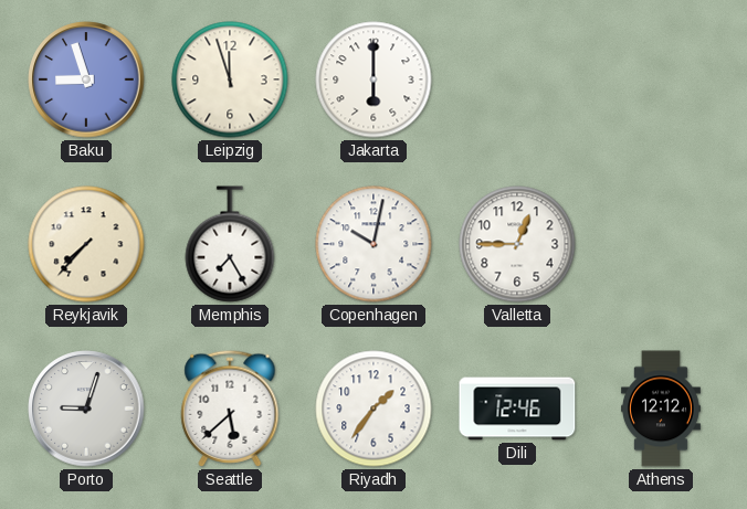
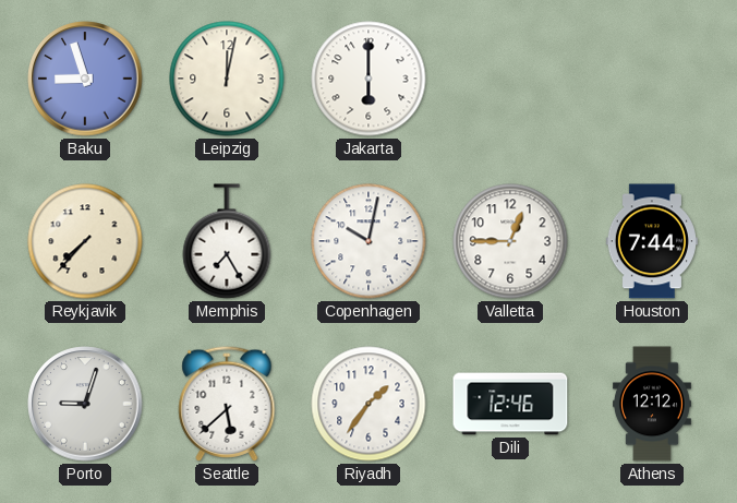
Leipzig: 11:57 -> 12:02 (227, 79)
Houston: none -> 7:44 (652, 241)
